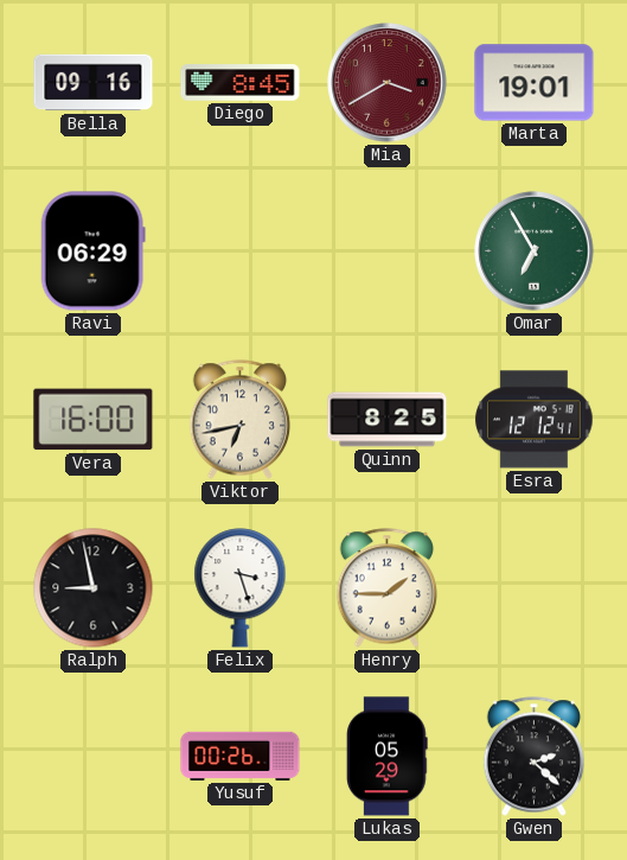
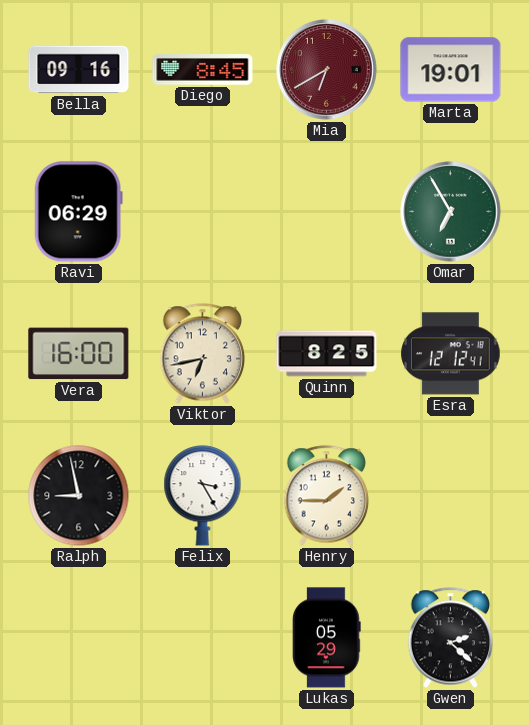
Mia: 3:40 -> 6:40 (327, 70)
Felix: 3:27 -> 3:25 (203, 496)
Yusuf: 00:26 -> none (241, 756)
